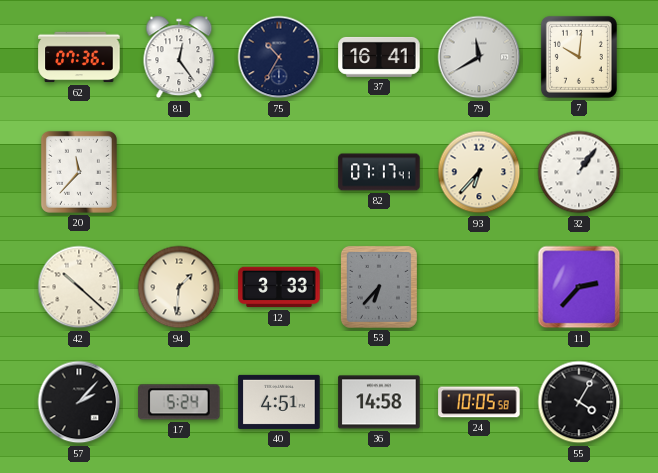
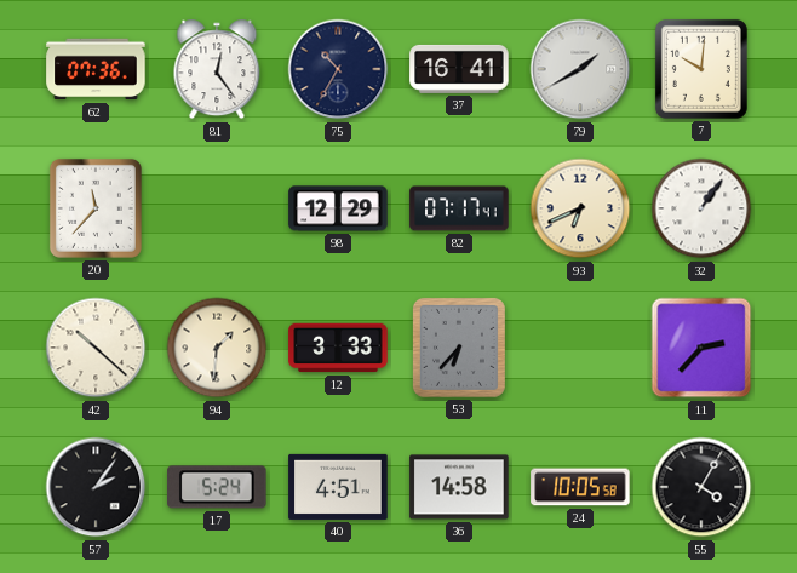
79: 11:40 -> 1:40 (580, 69)
98: none -> 12:29 (338, 208)
93: 6:37 -> 6:41 (580, 208)
57: 2:07 -> 2:06 (96, 487)
